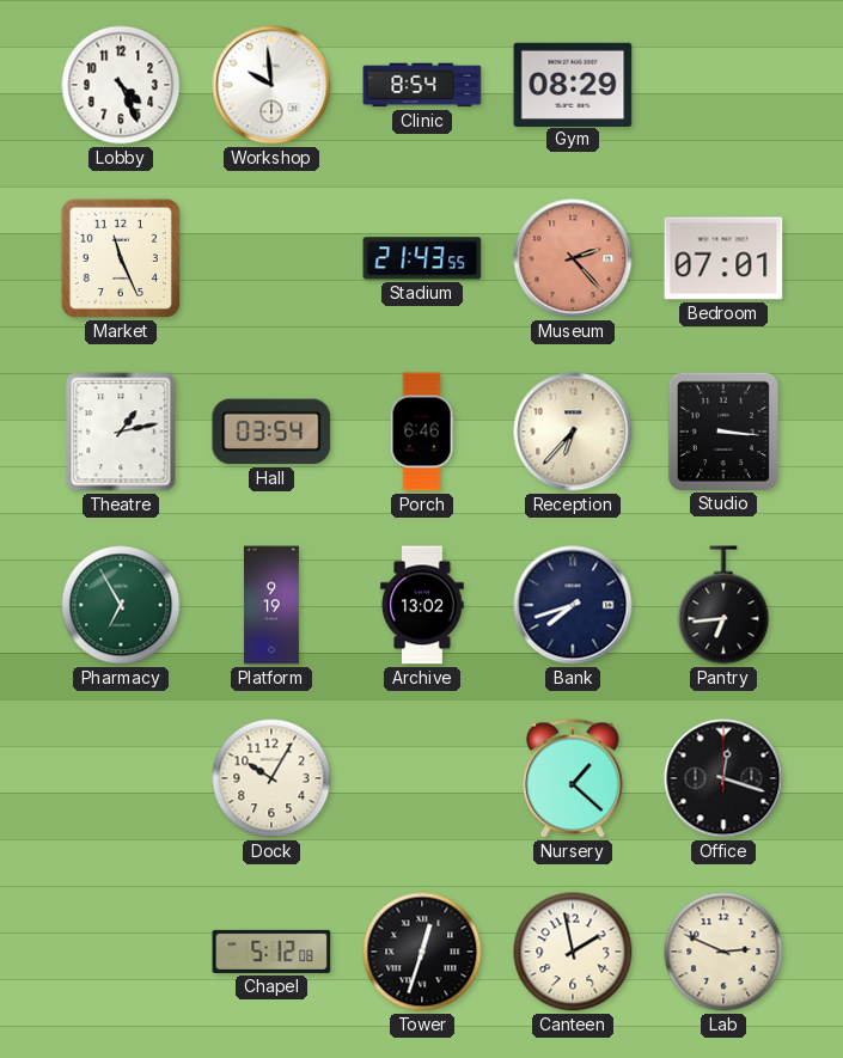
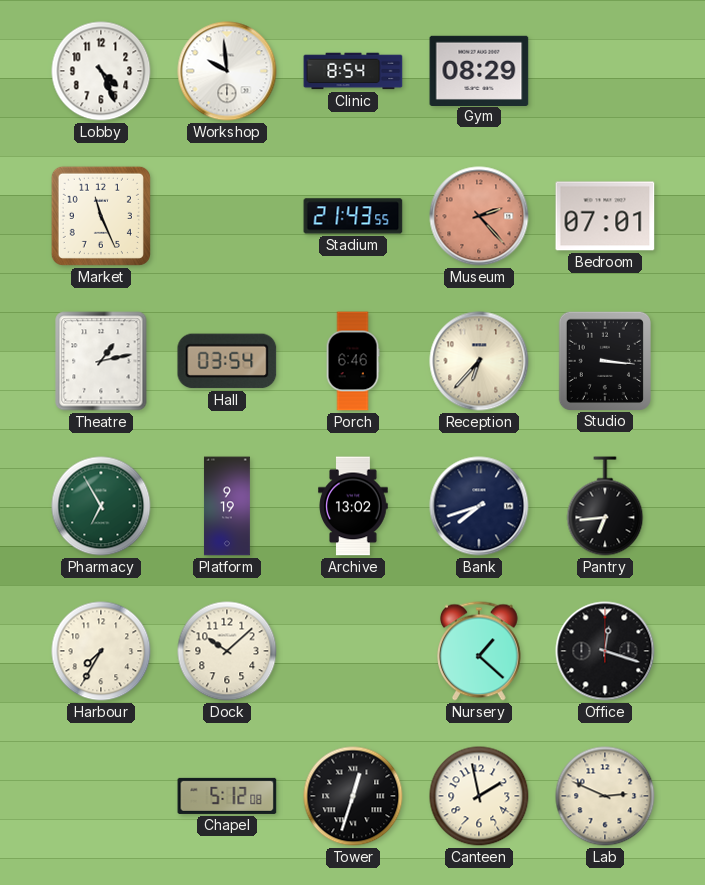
Harbour: none -> 7:35 (101, 651)
Dock: 10:05 -> 10:08 (227, 651)
